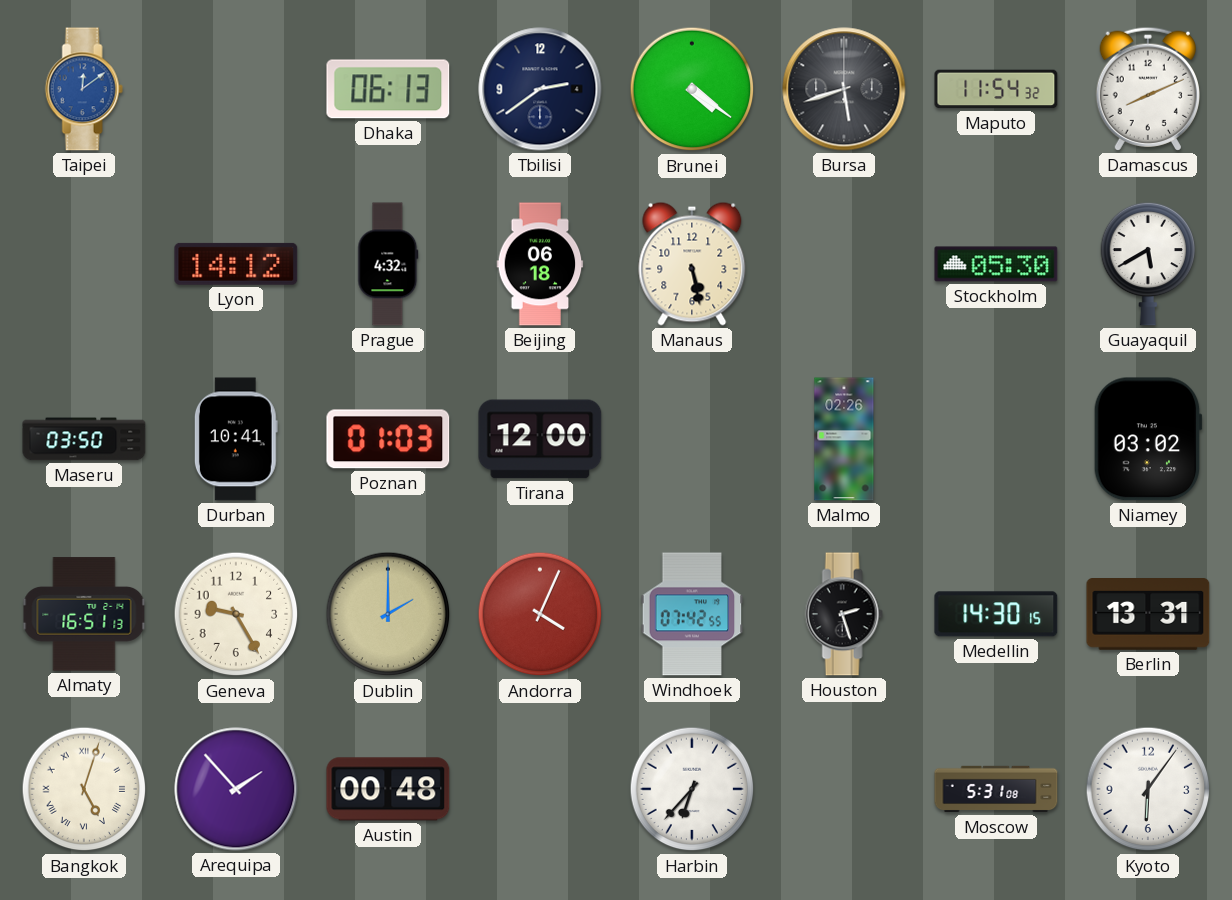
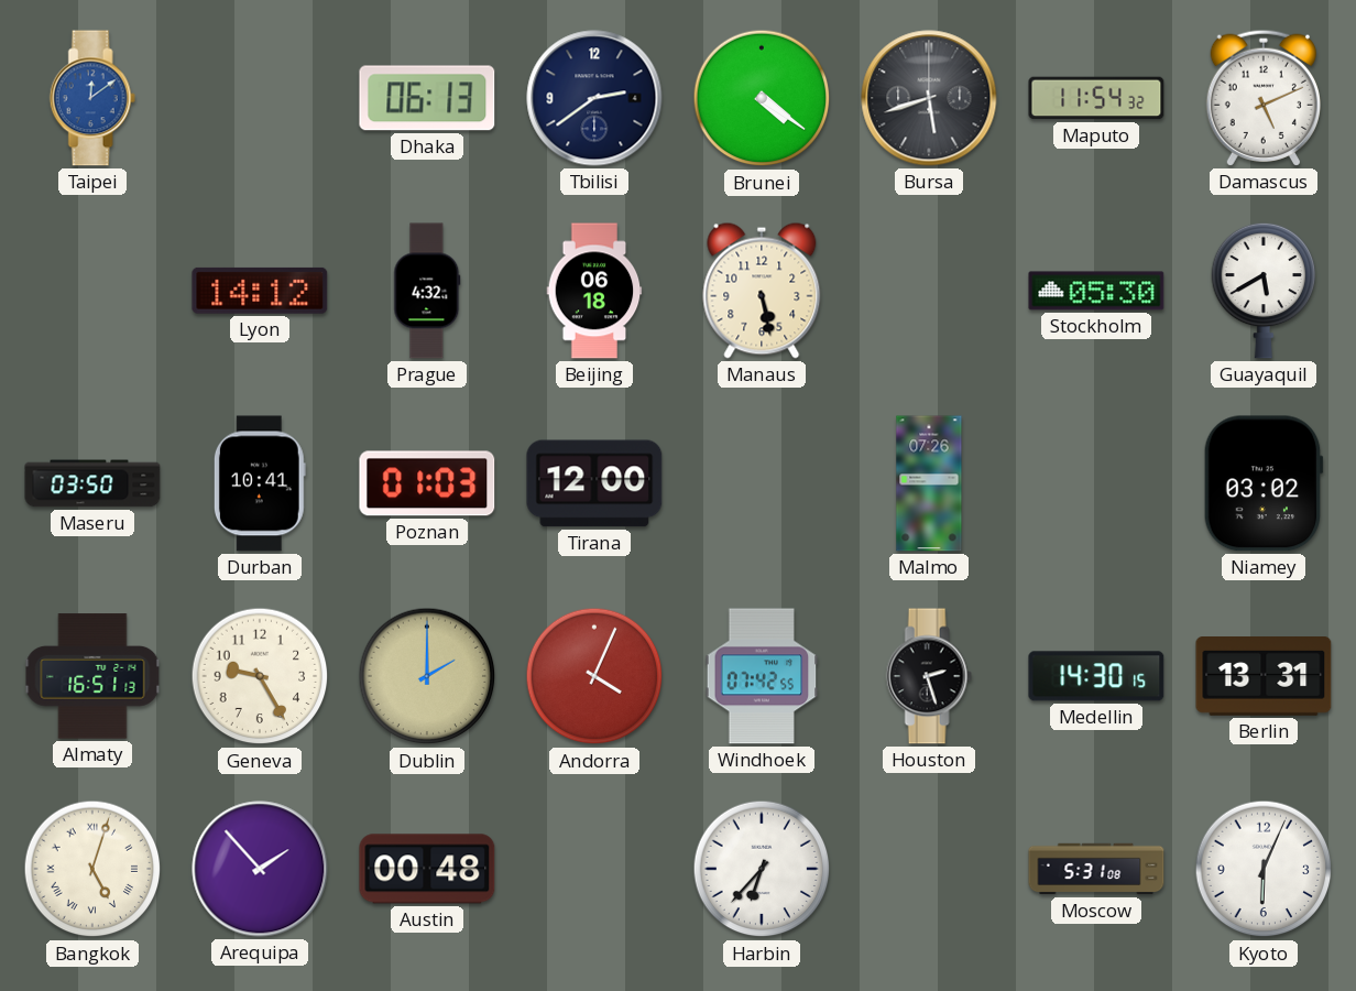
Damascus: 8:11 -> 5:11 (1264, 98)
Malmo: 02:26 -> 07:26 (929, 483)
Kyoto: 6:06 -> 6:04 (1264, 869)
